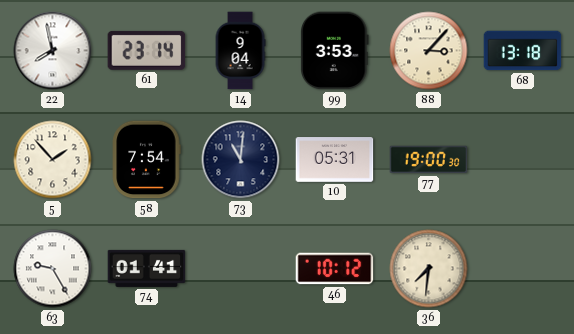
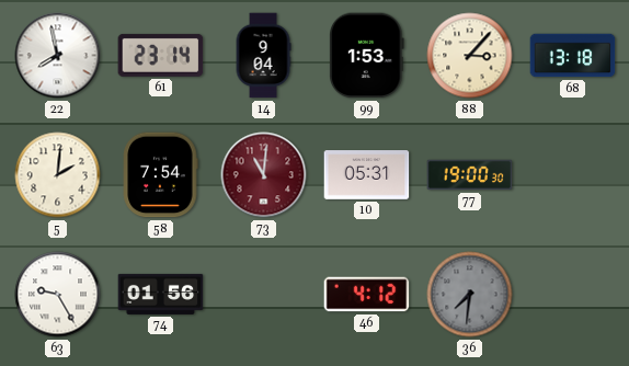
99: 3:53 -> 1:53 (367, 56)
5: 1:53 -> 2:01 (58, 175)
73 dial: navy -> burgundy (264, 175)
74: 01:41 -> 01:56 (161, 294)
46: 10:12 -> 4:12 (367, 295)
36 dial: cream -> grey (470, 295)
